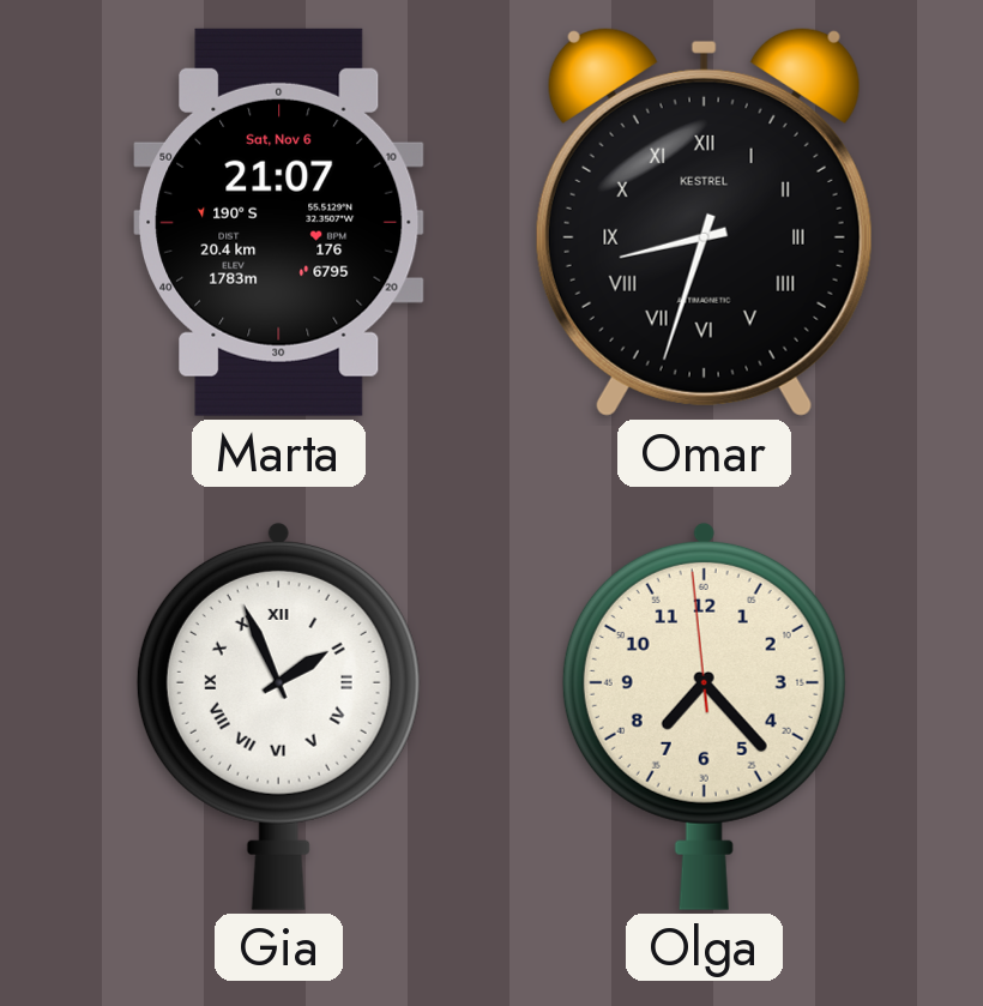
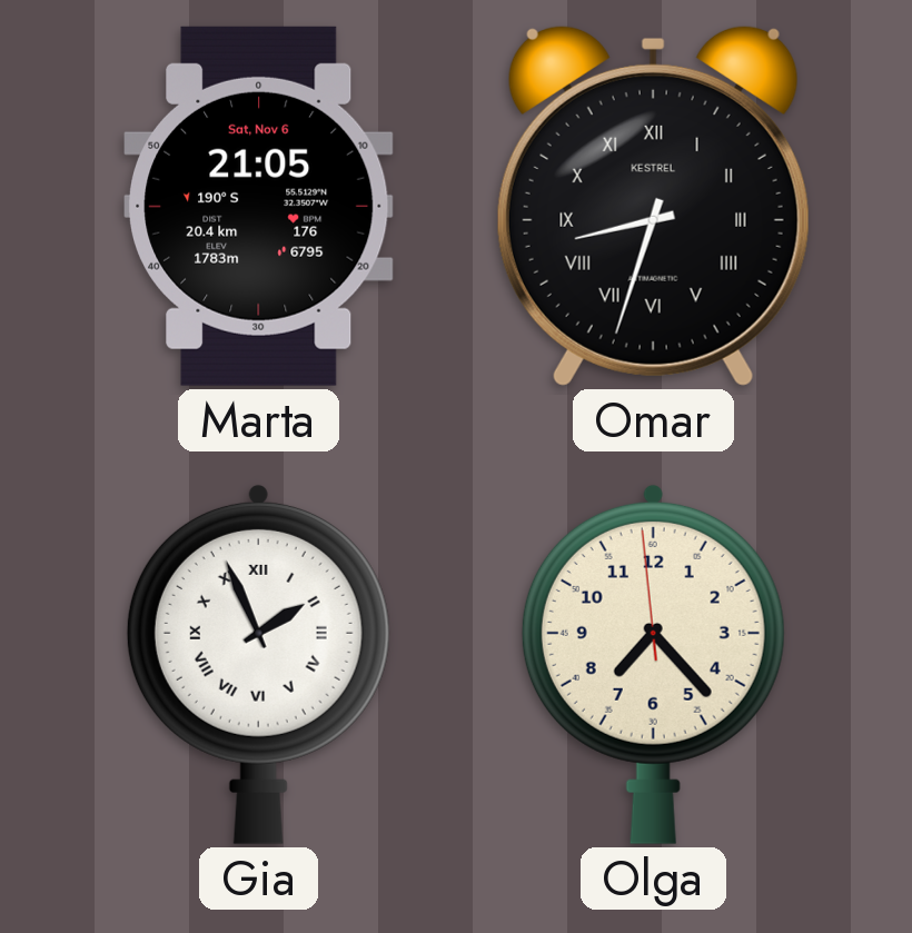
Marta: 21:07 -> 21:05 (259, 206)
